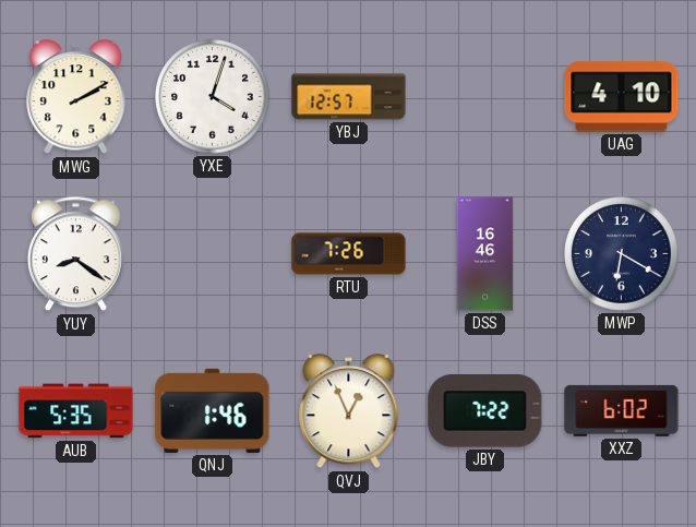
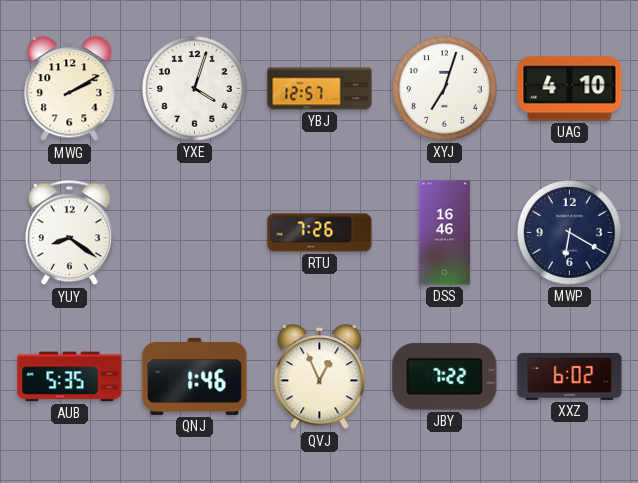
XYJ: none -> 7:03 (445, 89)
